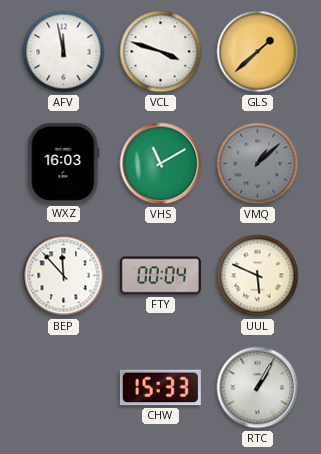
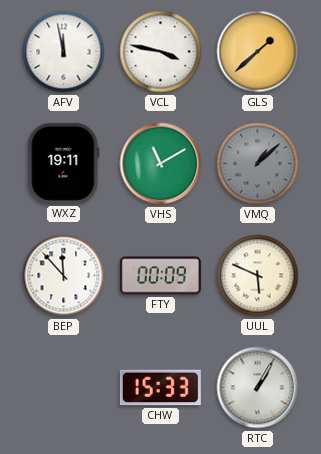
VCL: 3:48 -> 3:47 (161, 52)
WXZ: 16:03 -> 19:11 (64, 163)
FTY: 00:04 -> 00:09 (160, 276)
